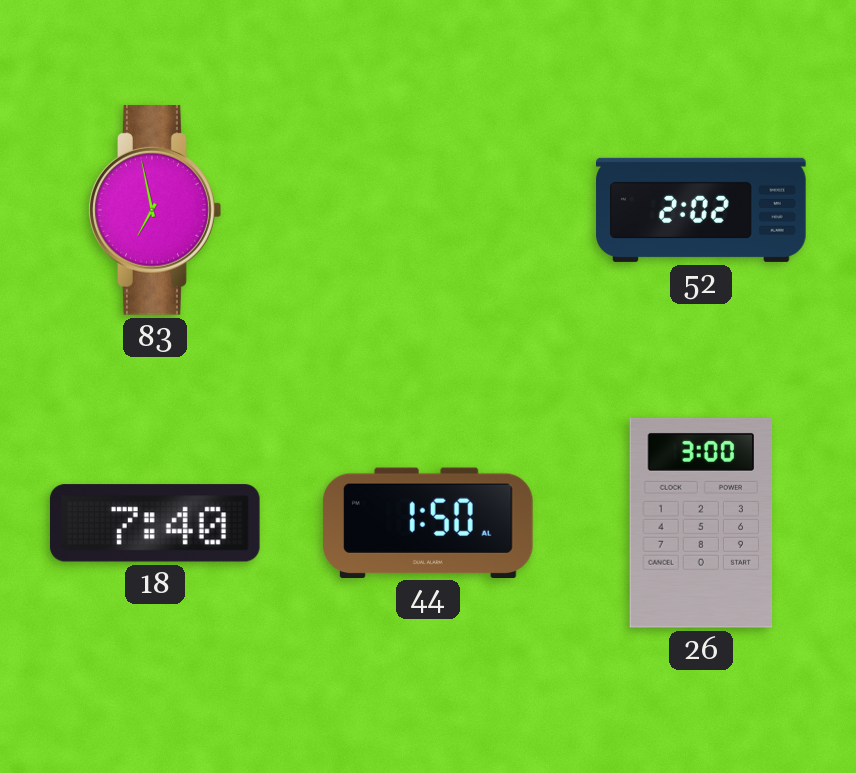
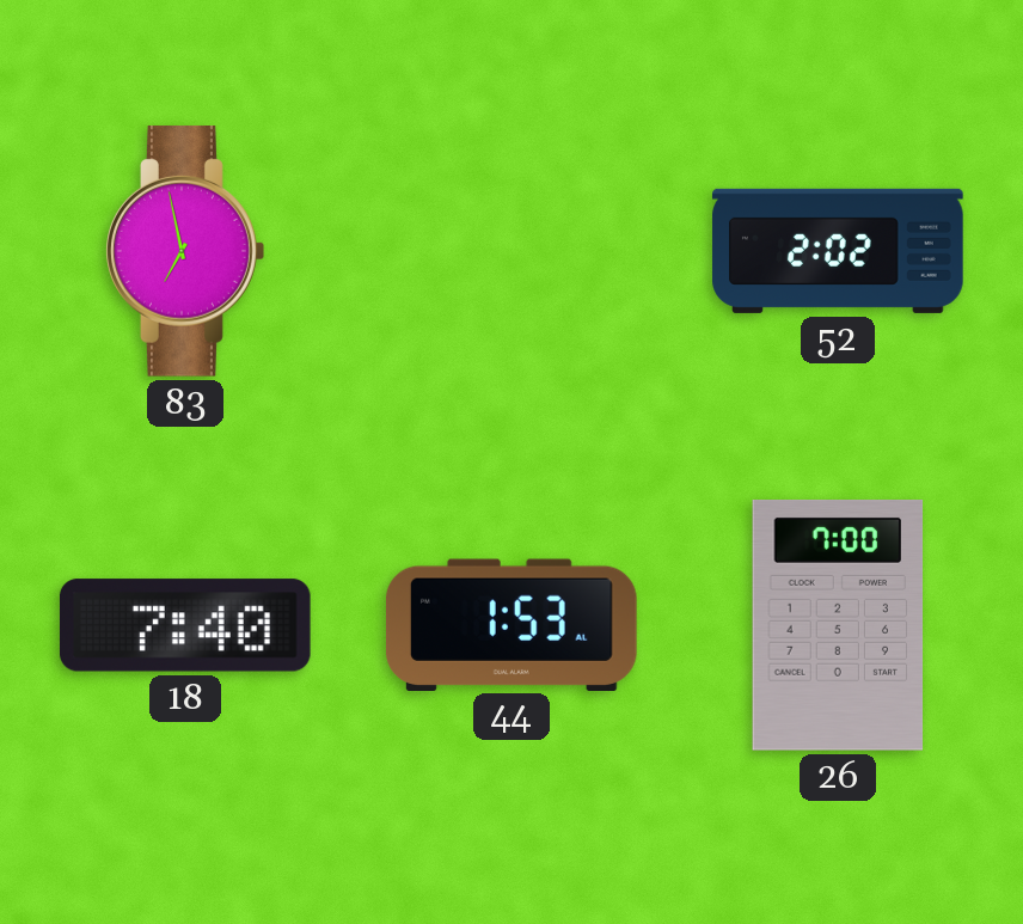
44: 1:50 -> 1:53 (511, 624)
26: 3:00 -> 7:00 (838, 626)
